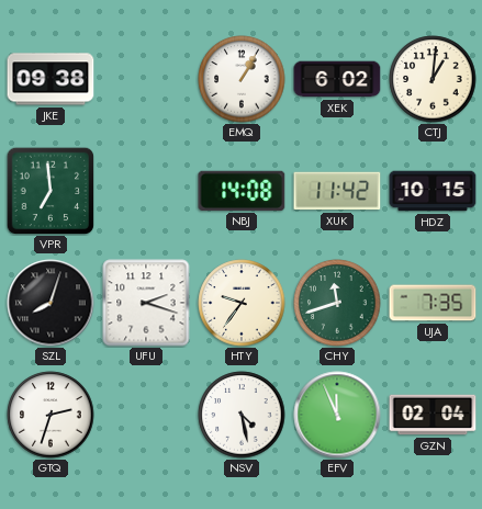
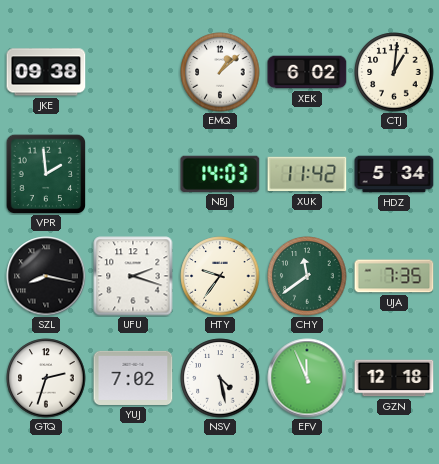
EMQ: 1:05 -> 1:08 (220, 72)
VPR: 6:59 -> 1:59 (46, 174)
NBJ: 14:08 -> 14:03 (220, 174)
HDZ: 10:15 -> 5:34 (394, 174)
SZL: 8:03 -> 8:17 (46, 276)
CHY: 11:42 -> 11:39 (307, 276)
YUJ: none -> 7:02 (133, 378)
GZN: 02:04 -> 12:18 (394, 378)
